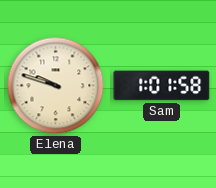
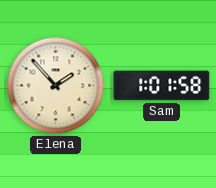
Elena: 9:48 -> 1:53 (56, 86)
